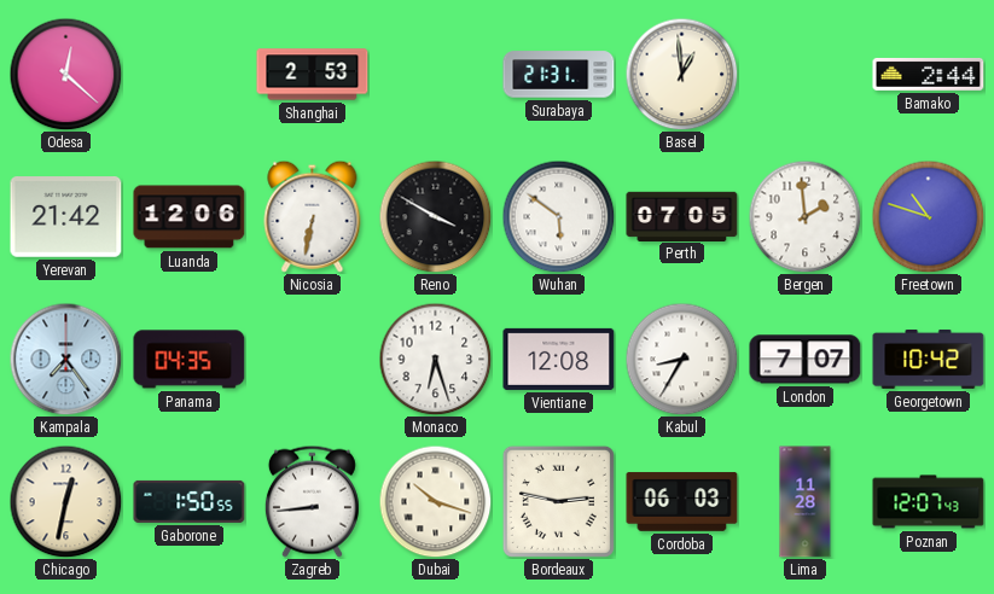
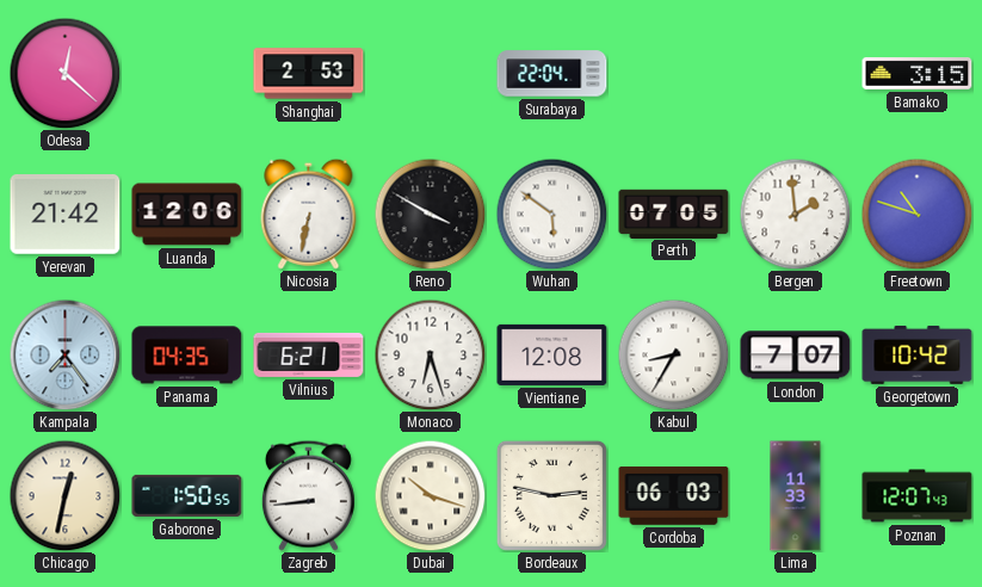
Surabaya: 21:31 -> 22:04 (552, 74)
Basel: 12:59 -> none (681, 74)
Bamako: 2:44 -> 3:15 (918, 73)
Vilnius: none -> 6:21 (309, 354)
Lima: 11:28 -> 11:33 (796, 496)
